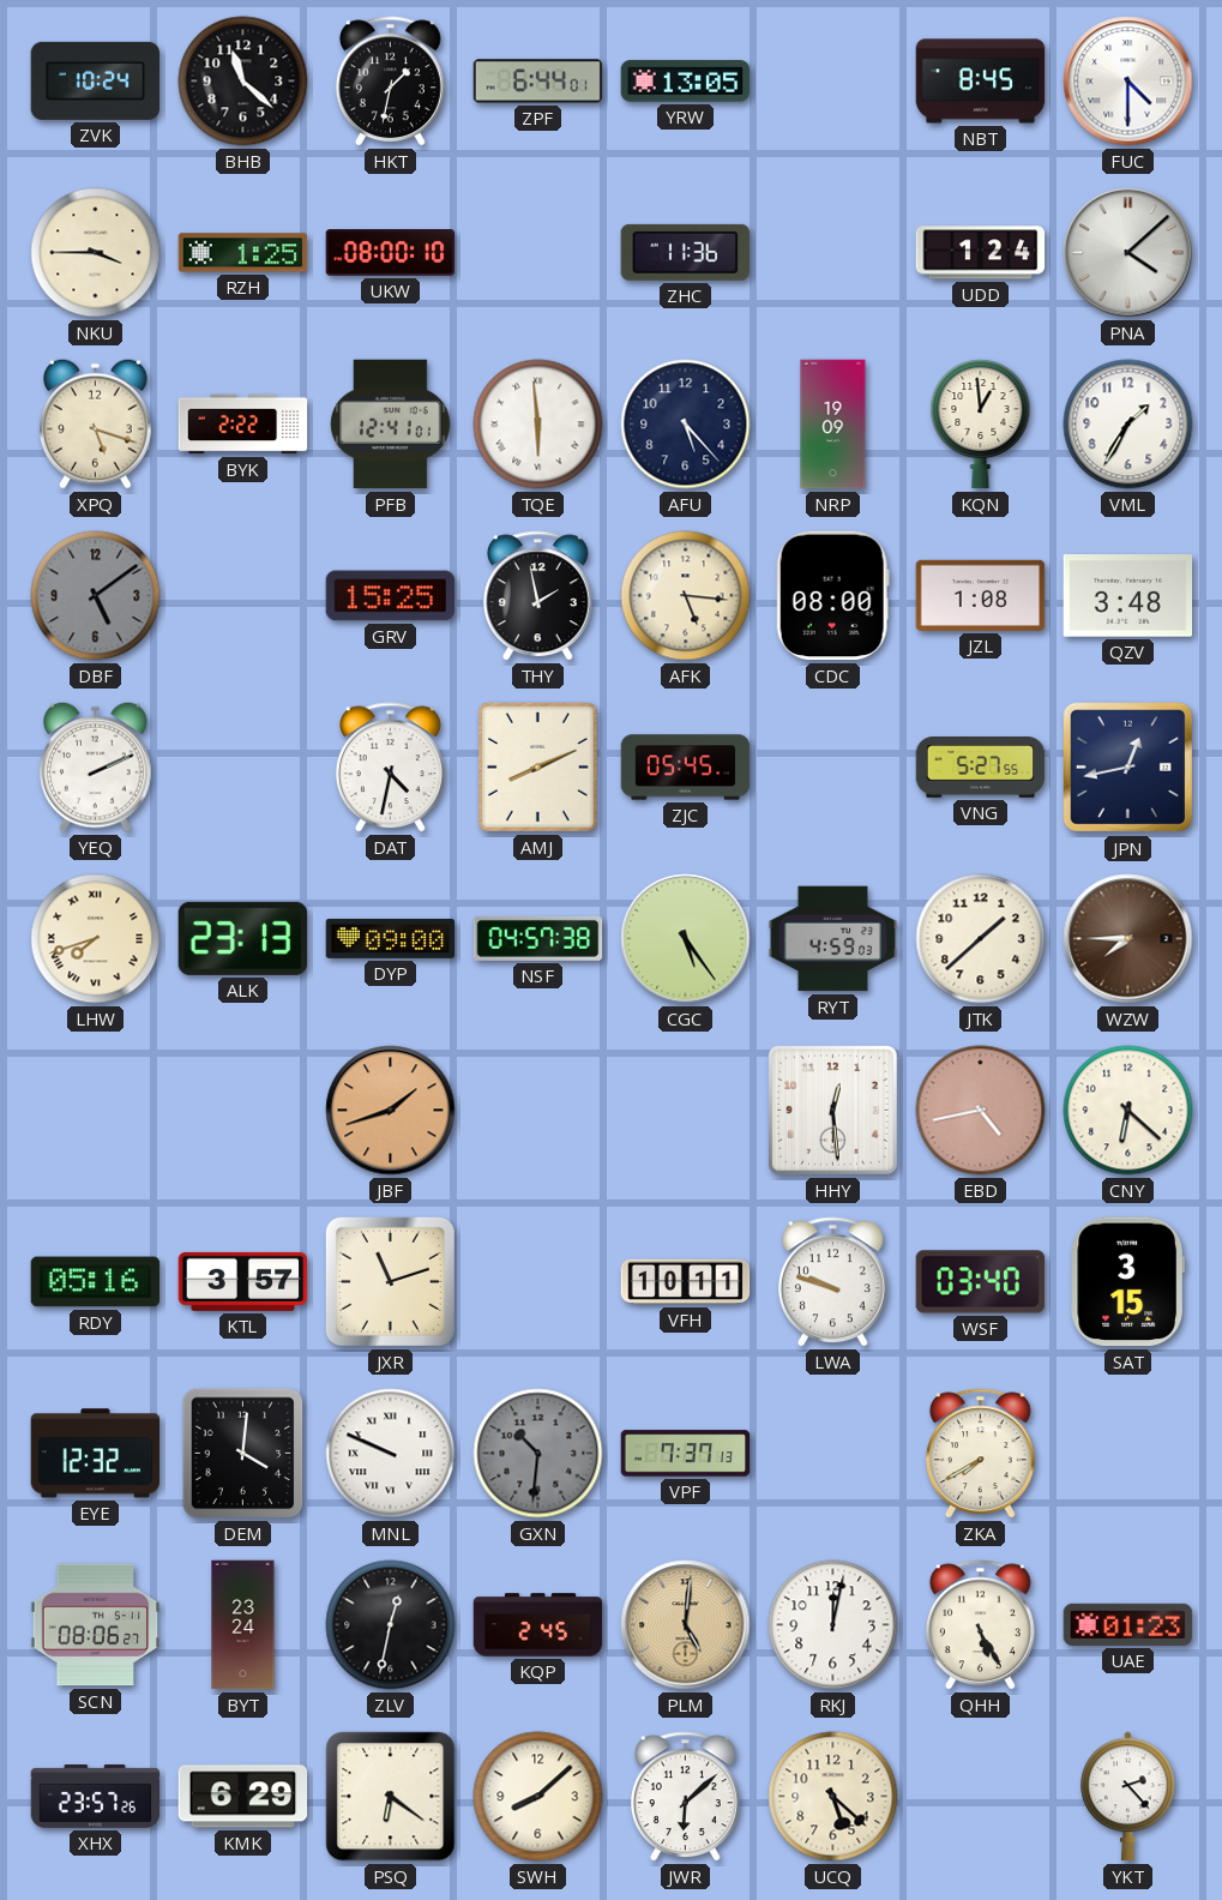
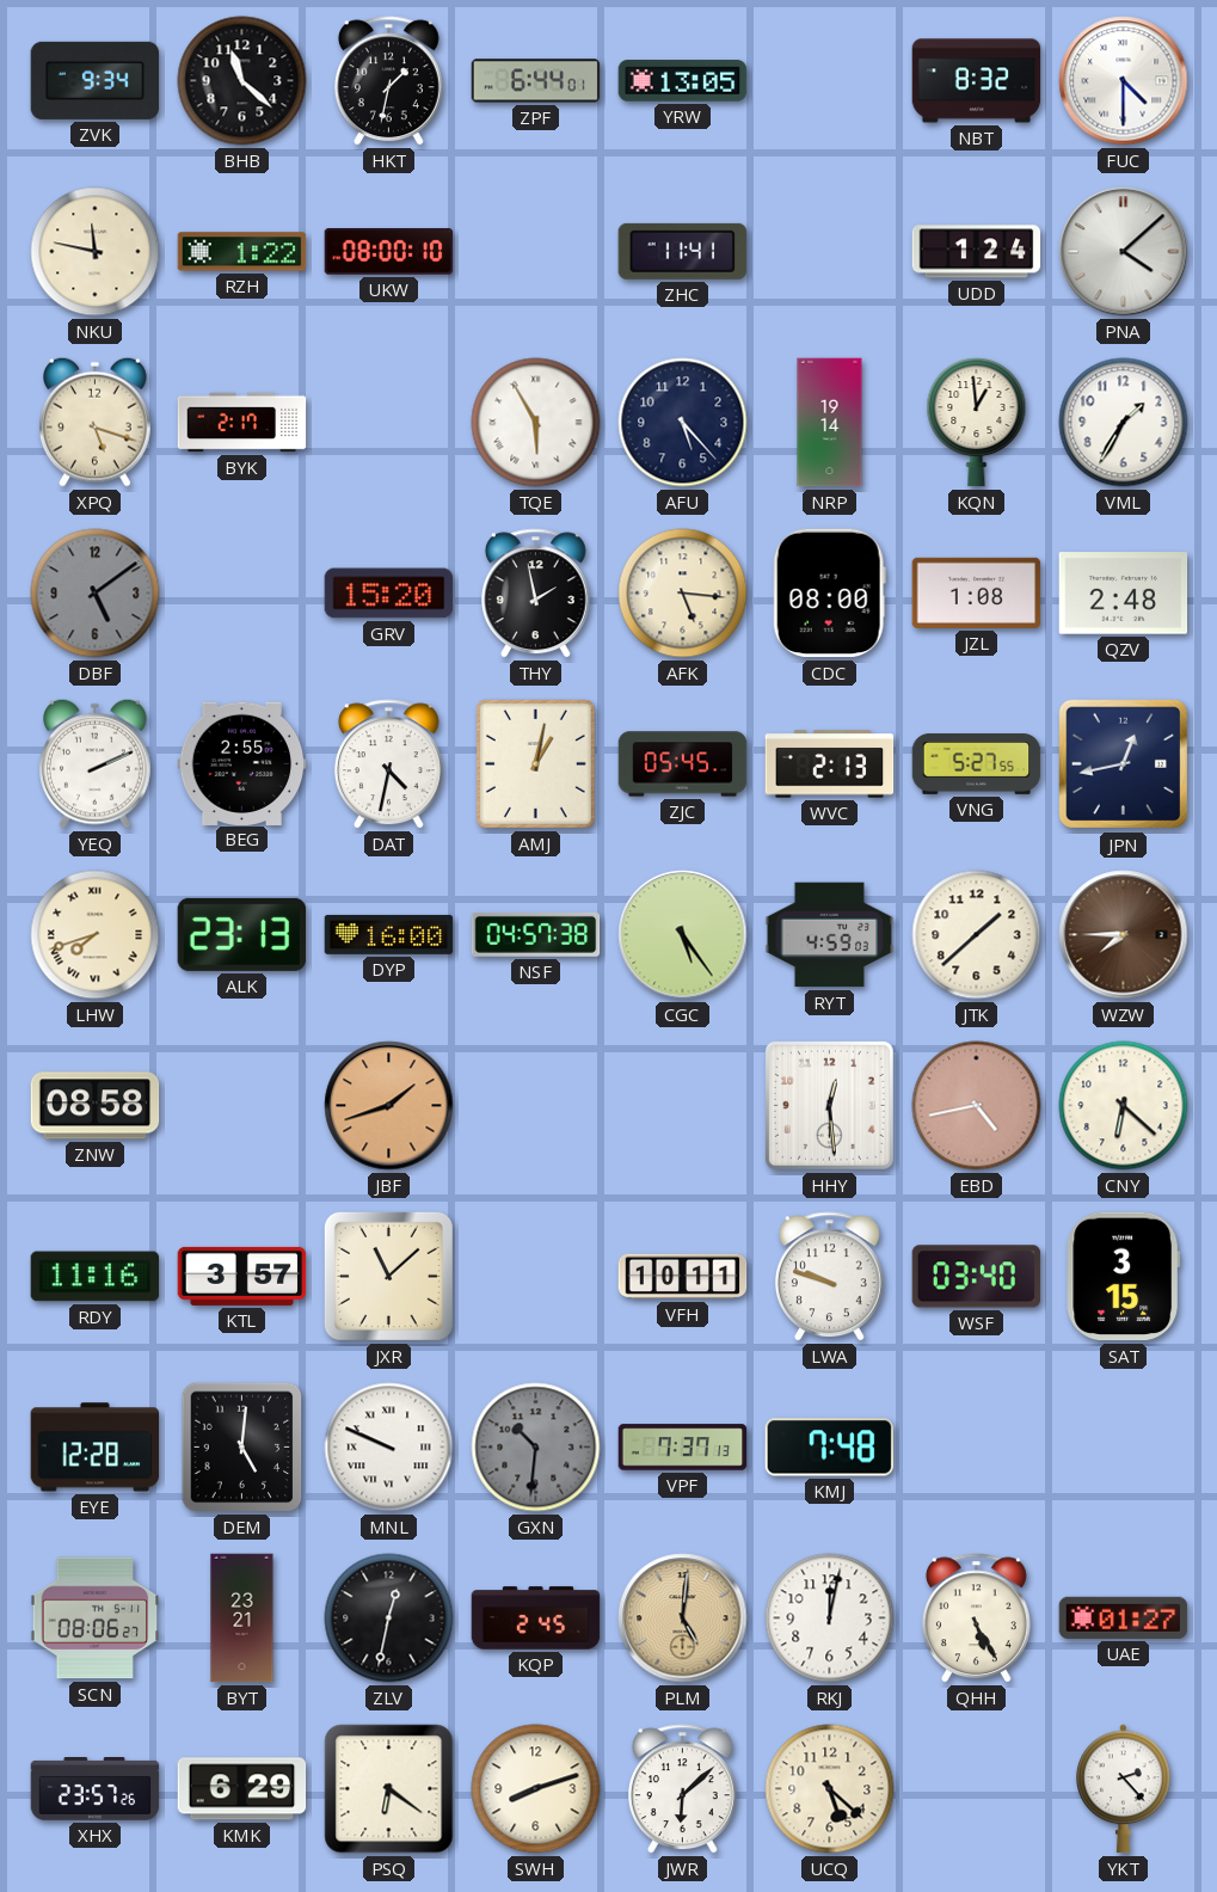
ZVK: 10:24 -> 9:34 (96, 80)
NBT: 8:45 -> 8:32 (977, 81)
NKU: 3:45 -> 11:47 (96, 252)
RZH: 1:25 -> 1:22 (242, 252)
ZHC: 11:36 -> 11:41 (683, 251)
BYK: 2:22 -> 2:17 (242, 423)
PFB: 12:41 -> none (391, 425)
TQE: 5:59 -> 5:55 (536, 423)
NRP: 19:09 -> 19:14 (830, 423)
GRV: 15:25 -> 15:20 (389, 594)
QZV: 3:48 -> 2:48 (1124, 594)
BEG: none -> 2:55 (242, 763)
AMJ: 8:11 -> 1:02 (535, 763)
WVC: none -> 2:13 (830, 764)
DYP: 09:00 -> 16:00 (389, 934)
ZNW: none -> 08:58 (96, 1106)
RDY: 05:16 -> 11:16 (96, 1277)
JXR: 11:12 -> 11:08 (388, 1276)
EYE: 12:32 -> 12:28 (96, 1448)
DEM: 4:01 -> 5:01 (242, 1448)
KMJ: none -> 7:48 (830, 1448)
ZKA: 7:40 -> none (980, 1454)
BYT: 23:24 -> 23:21 (242, 1618)
UAE: 01:23 -> 01:27 (1124, 1617)
SWH: 8:08 -> 8:12 (536, 1789)
